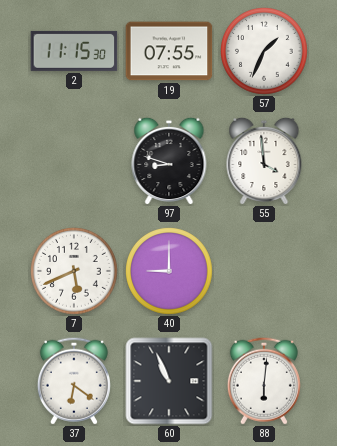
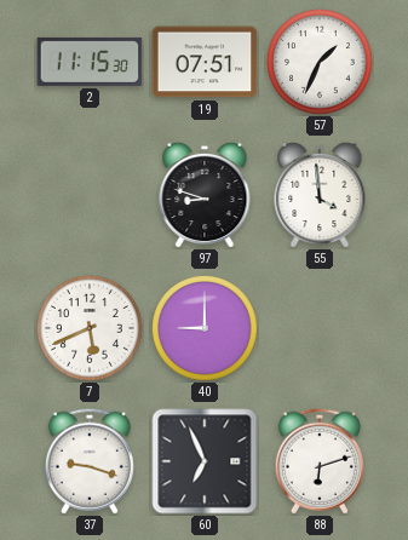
19: 07:55 -> 07:51 (205, 62)
37: 6:21 -> 9:18 (90, 461)
60: 10:56 -> 6:56 (205, 461)
88: 6:01 -> 6:12 (320, 461)
